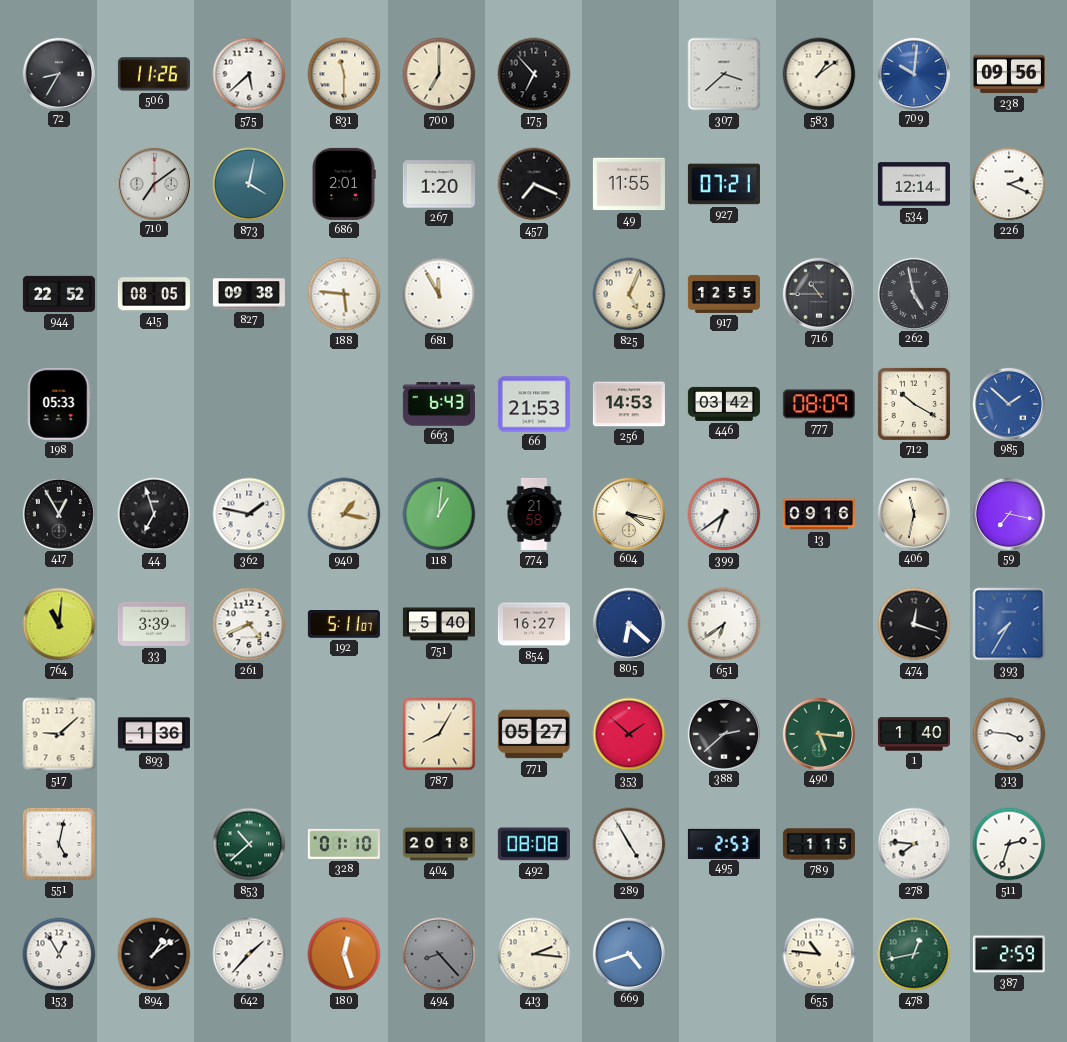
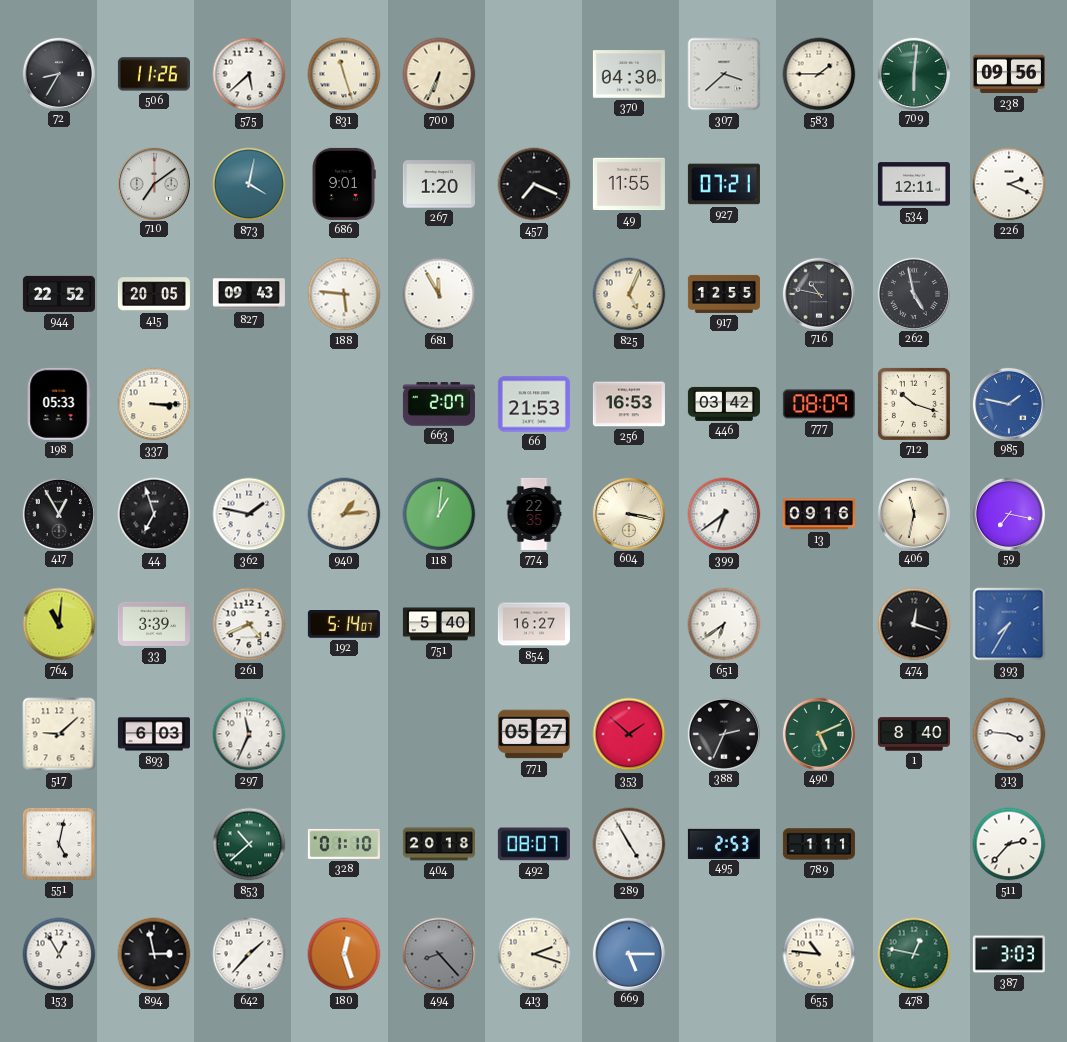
831: 11:30 -> 11:27 (344, 74)
700: 7:00 -> 6:34 (439, 74)
175: 6:53 -> none (534, 74)
370: none -> 04:30 (629, 74)
583: 1:09 -> 1:45 (819, 74)
709: 10:01 -> 6:01 (913, 73)
709 dial: blue -> green (913, 73)
686: 2:01 -> 9:01 (344, 184)
534: 12:14 -> 12:11 (914, 184)
415: 08:05 -> 20:05 (154, 294)
827: 09:38 -> 09:43 (249, 294)
716: 10:45 -> 10:47 (818, 293)
337: none -> 3:15 (154, 404)
663: 6:43 -> 2:07 (439, 404)
256: 14:53 -> 16:53 (629, 404)
712: 10:20 -> 10:18 (914, 404)
985: 1:52 -> 1:47 (1008, 403)
940: 1:17 -> 1:14 (344, 514)
774: 21:58 -> 22:35 (534, 514)
604: 4:17 -> 3:17 (628, 513)
192: 5:11 -> 5:14 (344, 625)
805: 6:22 -> none (628, 623)
893: 1:36 -> 6:03 (154, 734)
297: none -> 11:34 (249, 734)
787: 8:05 -> none (439, 734)
388: 2:38 -> 2:34 (723, 733)
490: 5:16 -> 5:11 (818, 733)
1: 1:40 -> 8:40 (914, 734)
492: 08:08 -> 08:07 (534, 844)
789: 1:15 -> 1:11 (819, 844)
278: 7:46 -> none (914, 844)
511: 2:33 -> 2:37 (1009, 844)
894: 1:09 -> 2:58 (154, 954)
413: 2:16 -> 2:18 (534, 954)
669: 4:42 -> 5:15 (628, 953)
478: 12:43 -> 12:47 (914, 954)
387: 2:59 -> 3:03 (1009, 954)
